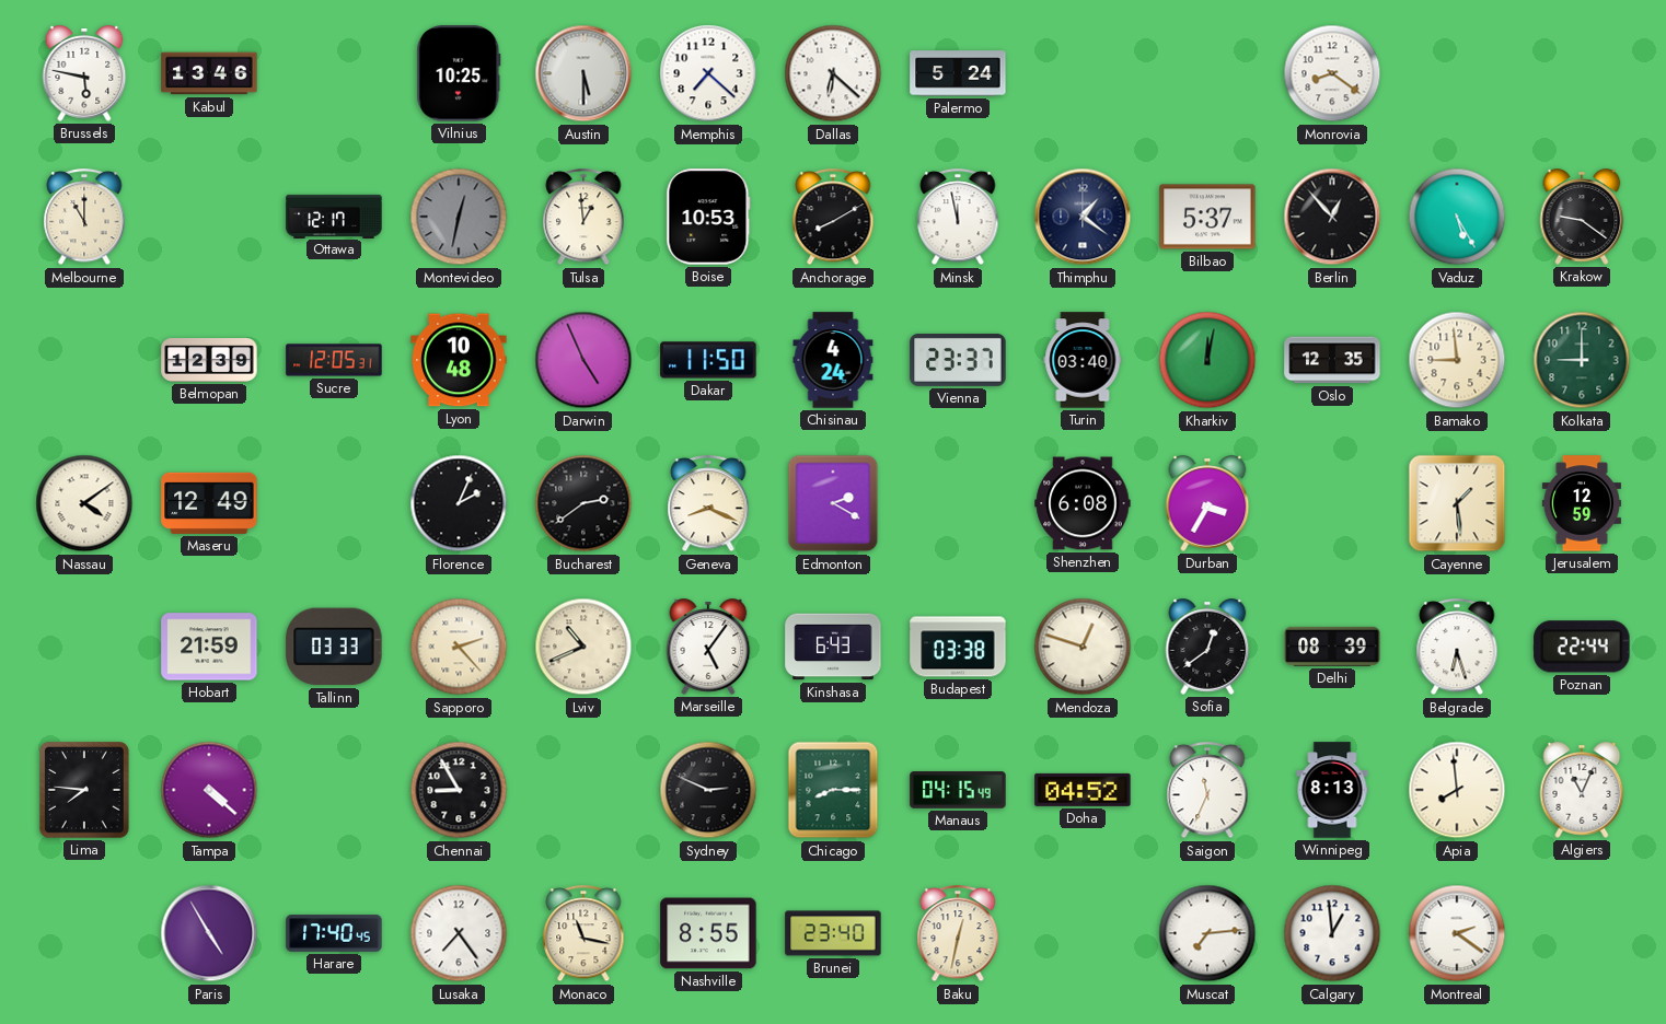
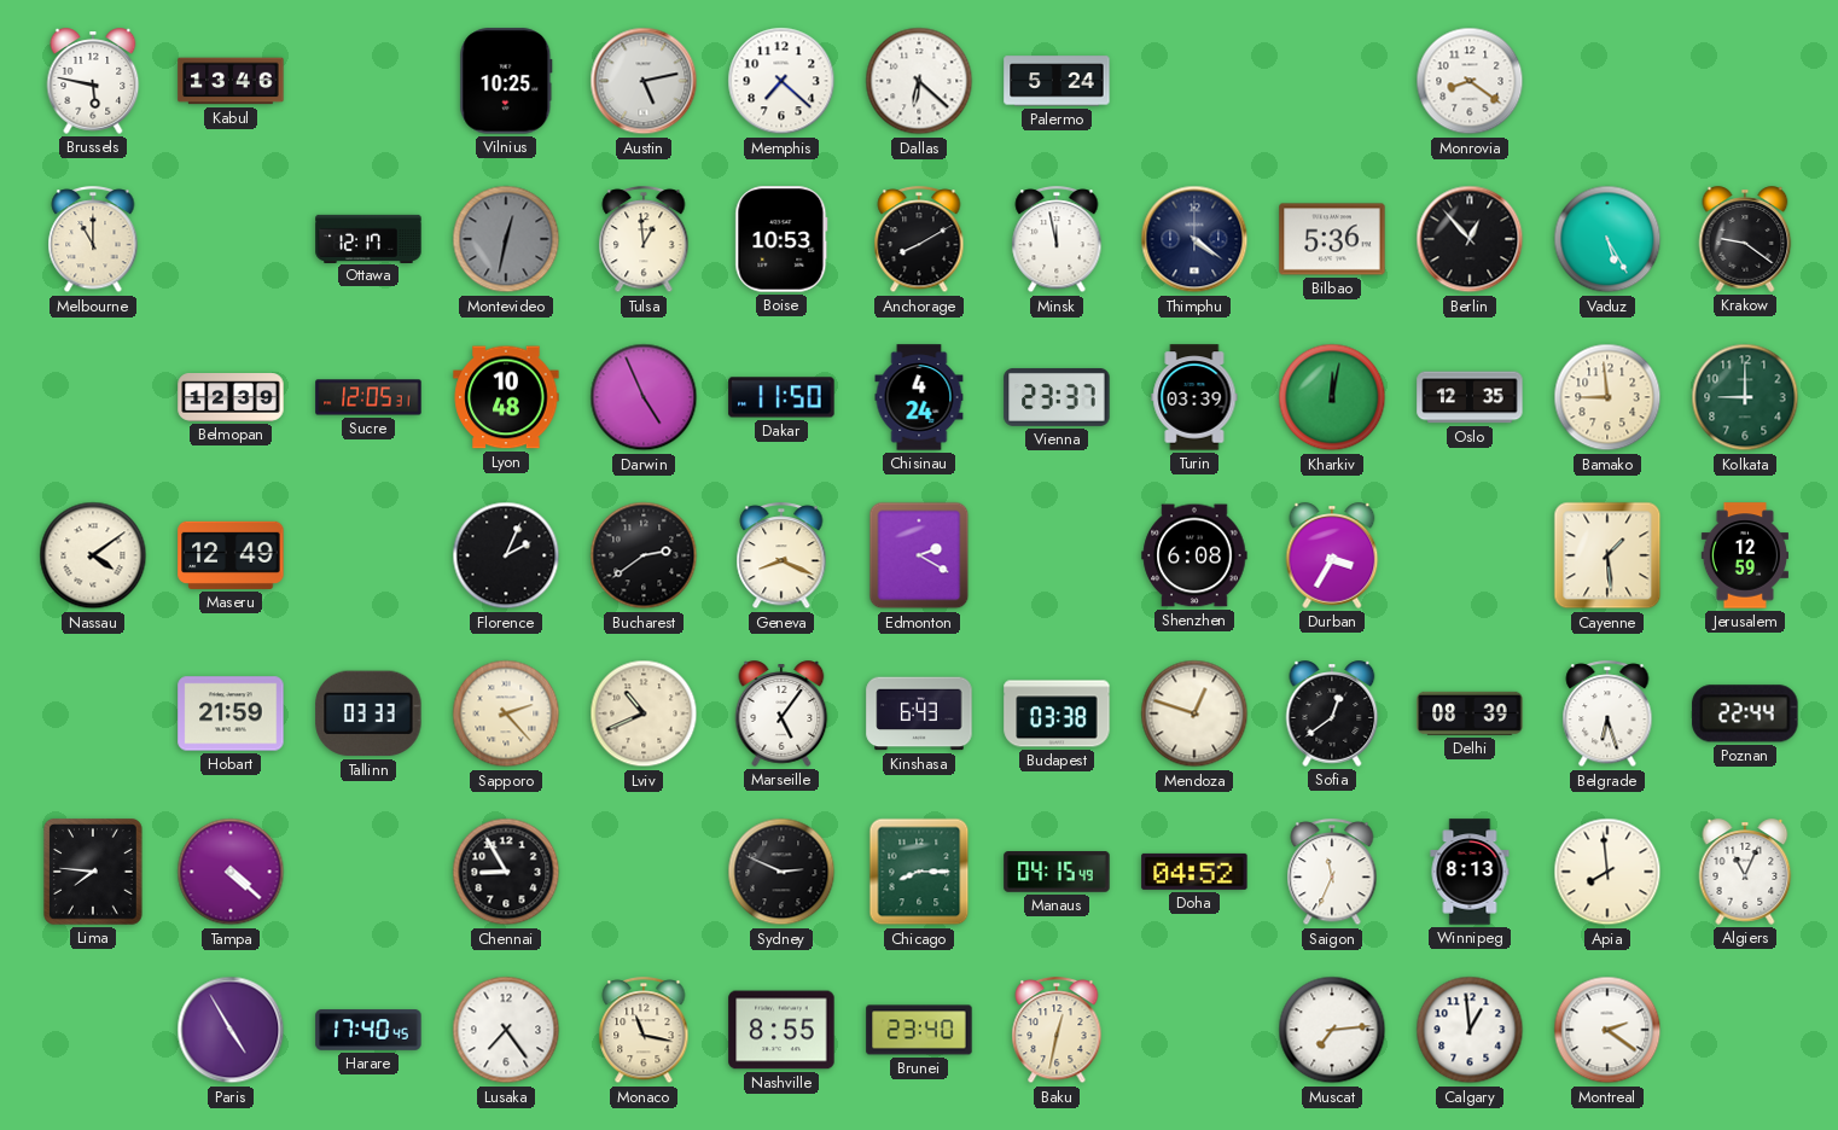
Austin: 5:30 -> 5:13 (644, 81)
Thimphu: 1:21 -> 4:21 (1194, 239)
Bilbao: 5:37 -> 5:36 (1332, 239)
Turin: 03:40 -> 03:39 (1194, 397)
